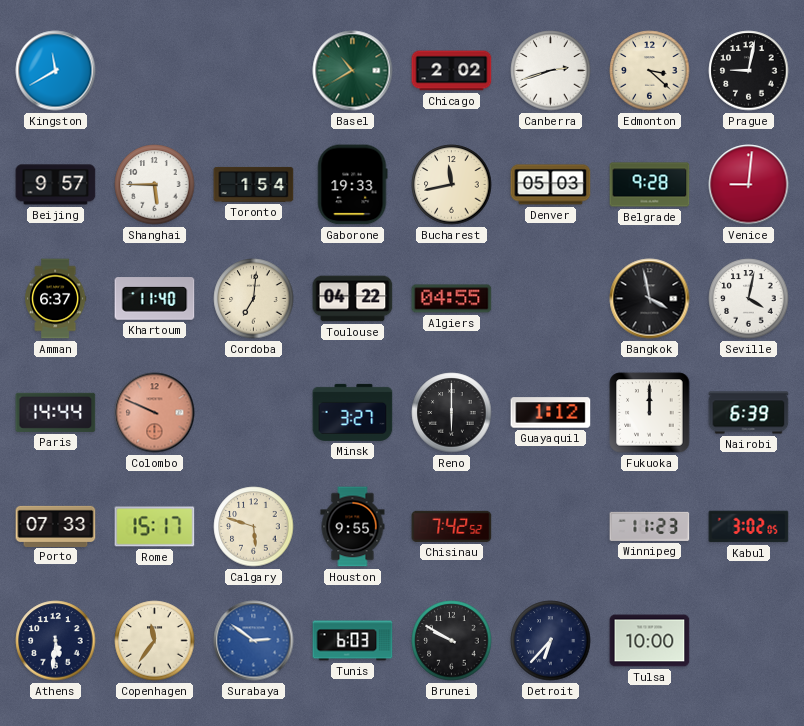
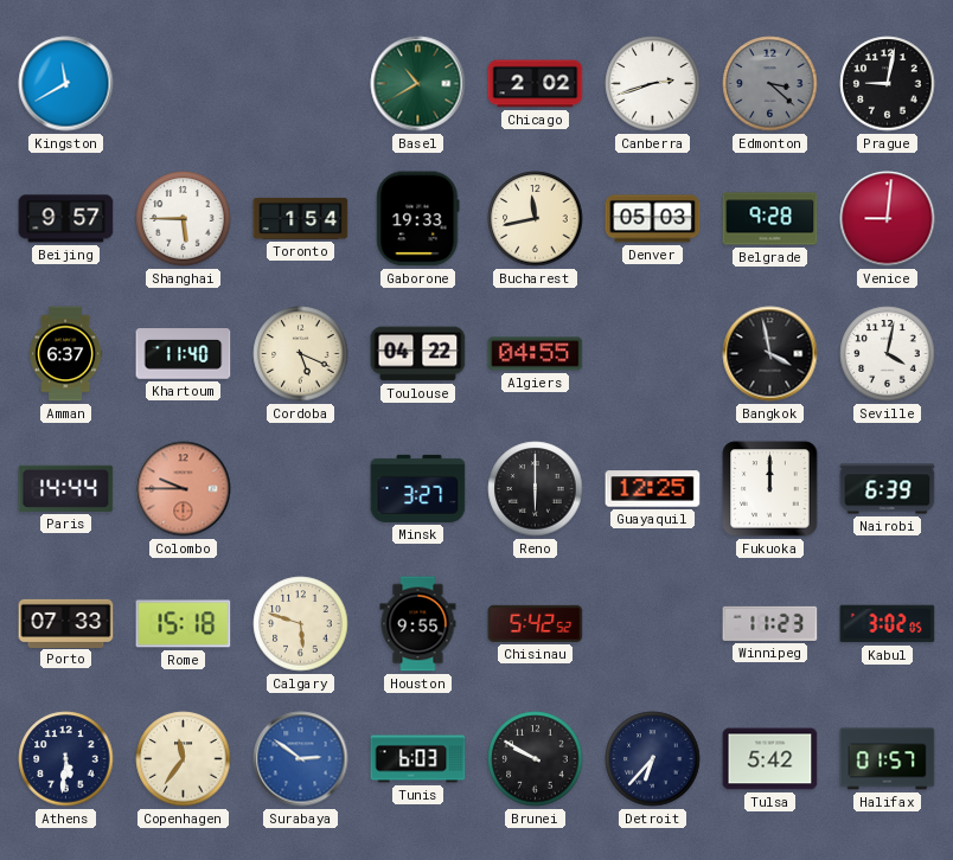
Edmonton dial: cream -> grey (770, 84)
Cordoba: 7:01 -> 5:19 (301, 354)
Colombo: 9:49 -> 9:45 (184, 489)
Guayaquil: 1:12 -> 12:25 (653, 489)
Rome: 15:17 -> 15:18 (184, 624)
Chisinau: 7:42 -> 5:42 (536, 623)
Tulsa: 10:00 -> 5:42 (770, 759)
Halifax: none -> 01:57 (888, 759)
